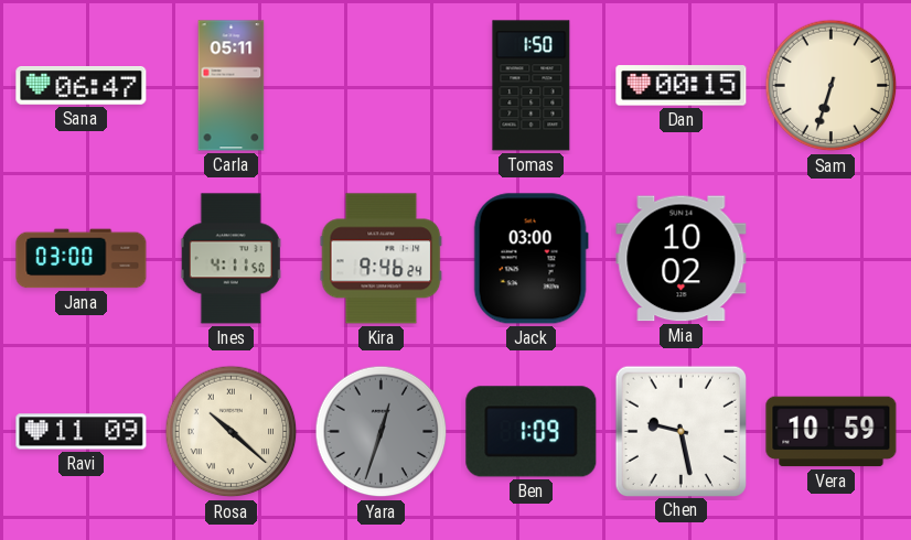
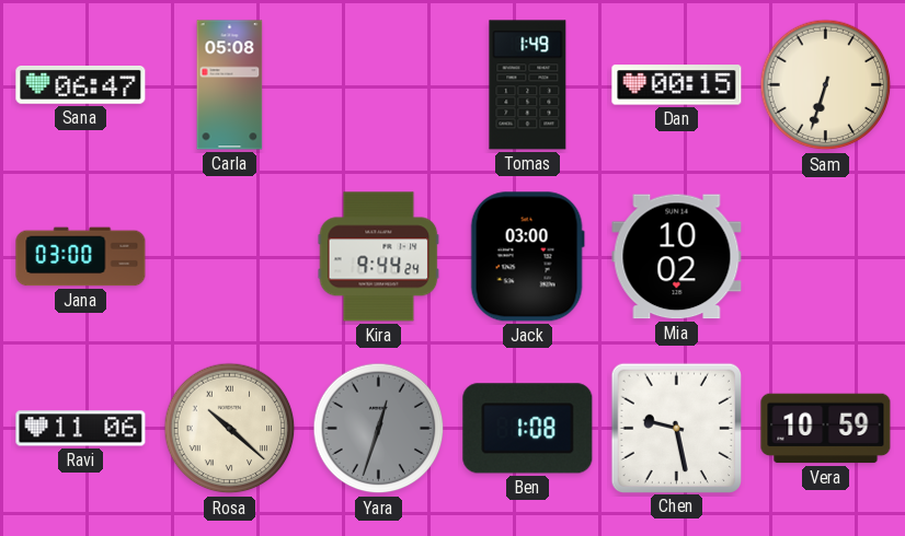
Carla: 05:11 -> 05:08 (230, 85)
Tomas: 1:50 -> 1:49 (528, 85)
Ines: 4:11 -> none (232, 259)
Kira: 9:46 -> 9:44 (379, 257)
Ravi: 11:09 -> 11:06 (81, 429)
Ben: 1:09 -> 1:08 (528, 429)
